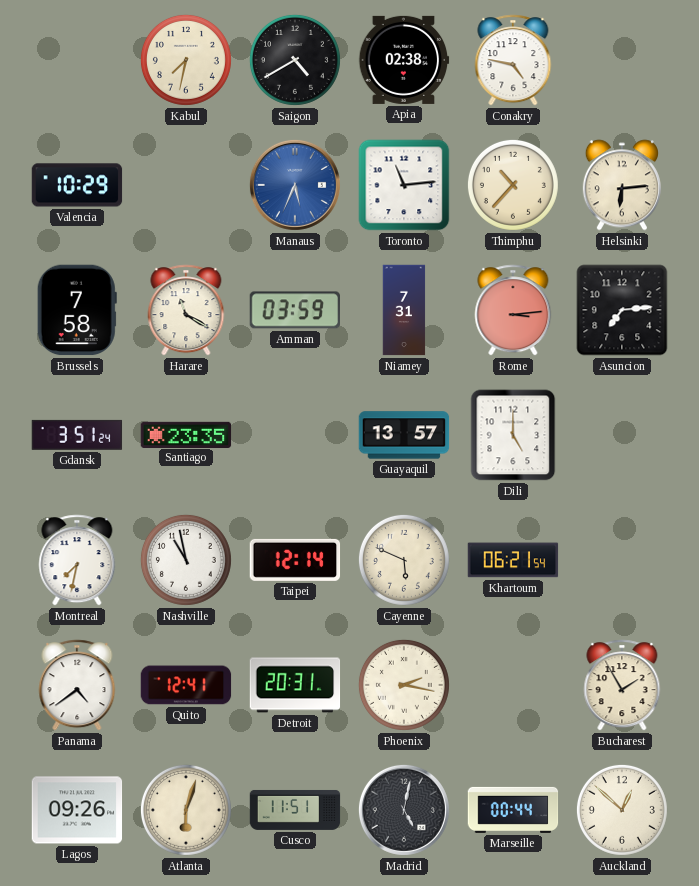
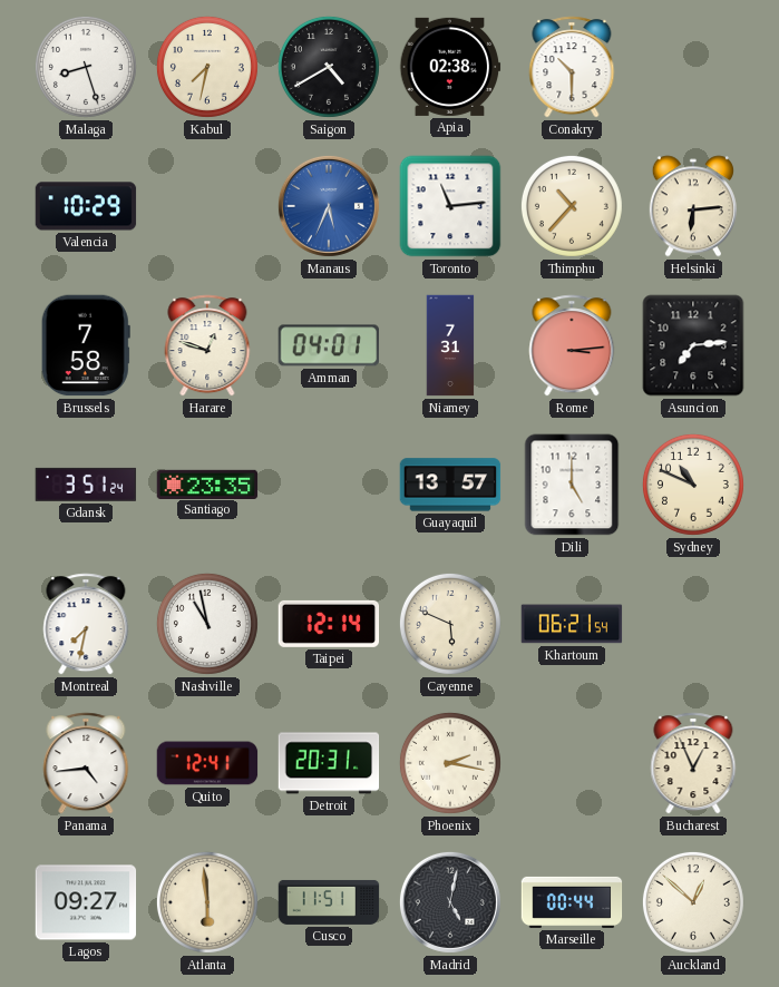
Malaga: none -> 8:27 (86, 67)
Conakry: 4:47 -> 10:30 (572, 67)
Harare: 11:20 -> 12:48 (207, 345)
Amman: 03:59 -> 04:01 (328, 345)
Sydney: none -> 10:49 (693, 485)
Panama: 4:39 -> 4:44 (86, 763)
Bucharest: 1:55 -> 12:56 (693, 763)
Lagos: 09:26 -> 09:27 (86, 902)
Atlanta: 6:03 -> 5:59 (207, 902)
